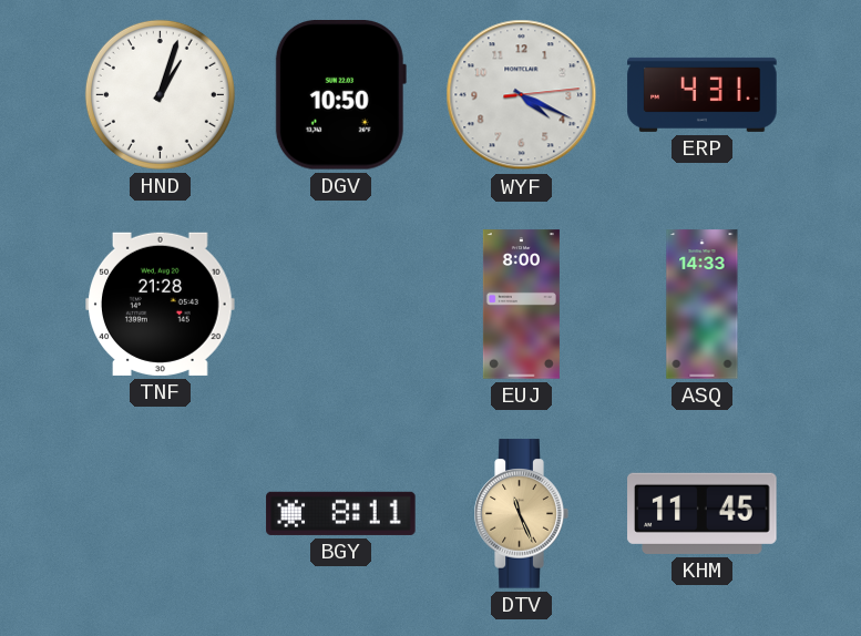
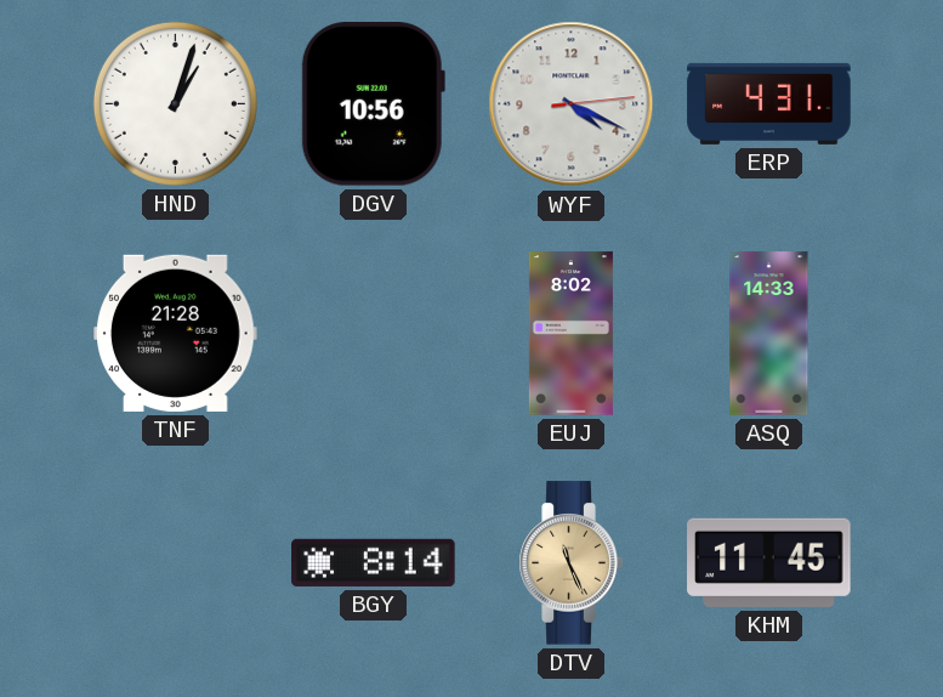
DGV: 10:50 -> 10:56 (373, 104)
EUJ: 8:00 -> 8:02 (570, 334)
BGY: 8:11 -> 8:14 (374, 562)
